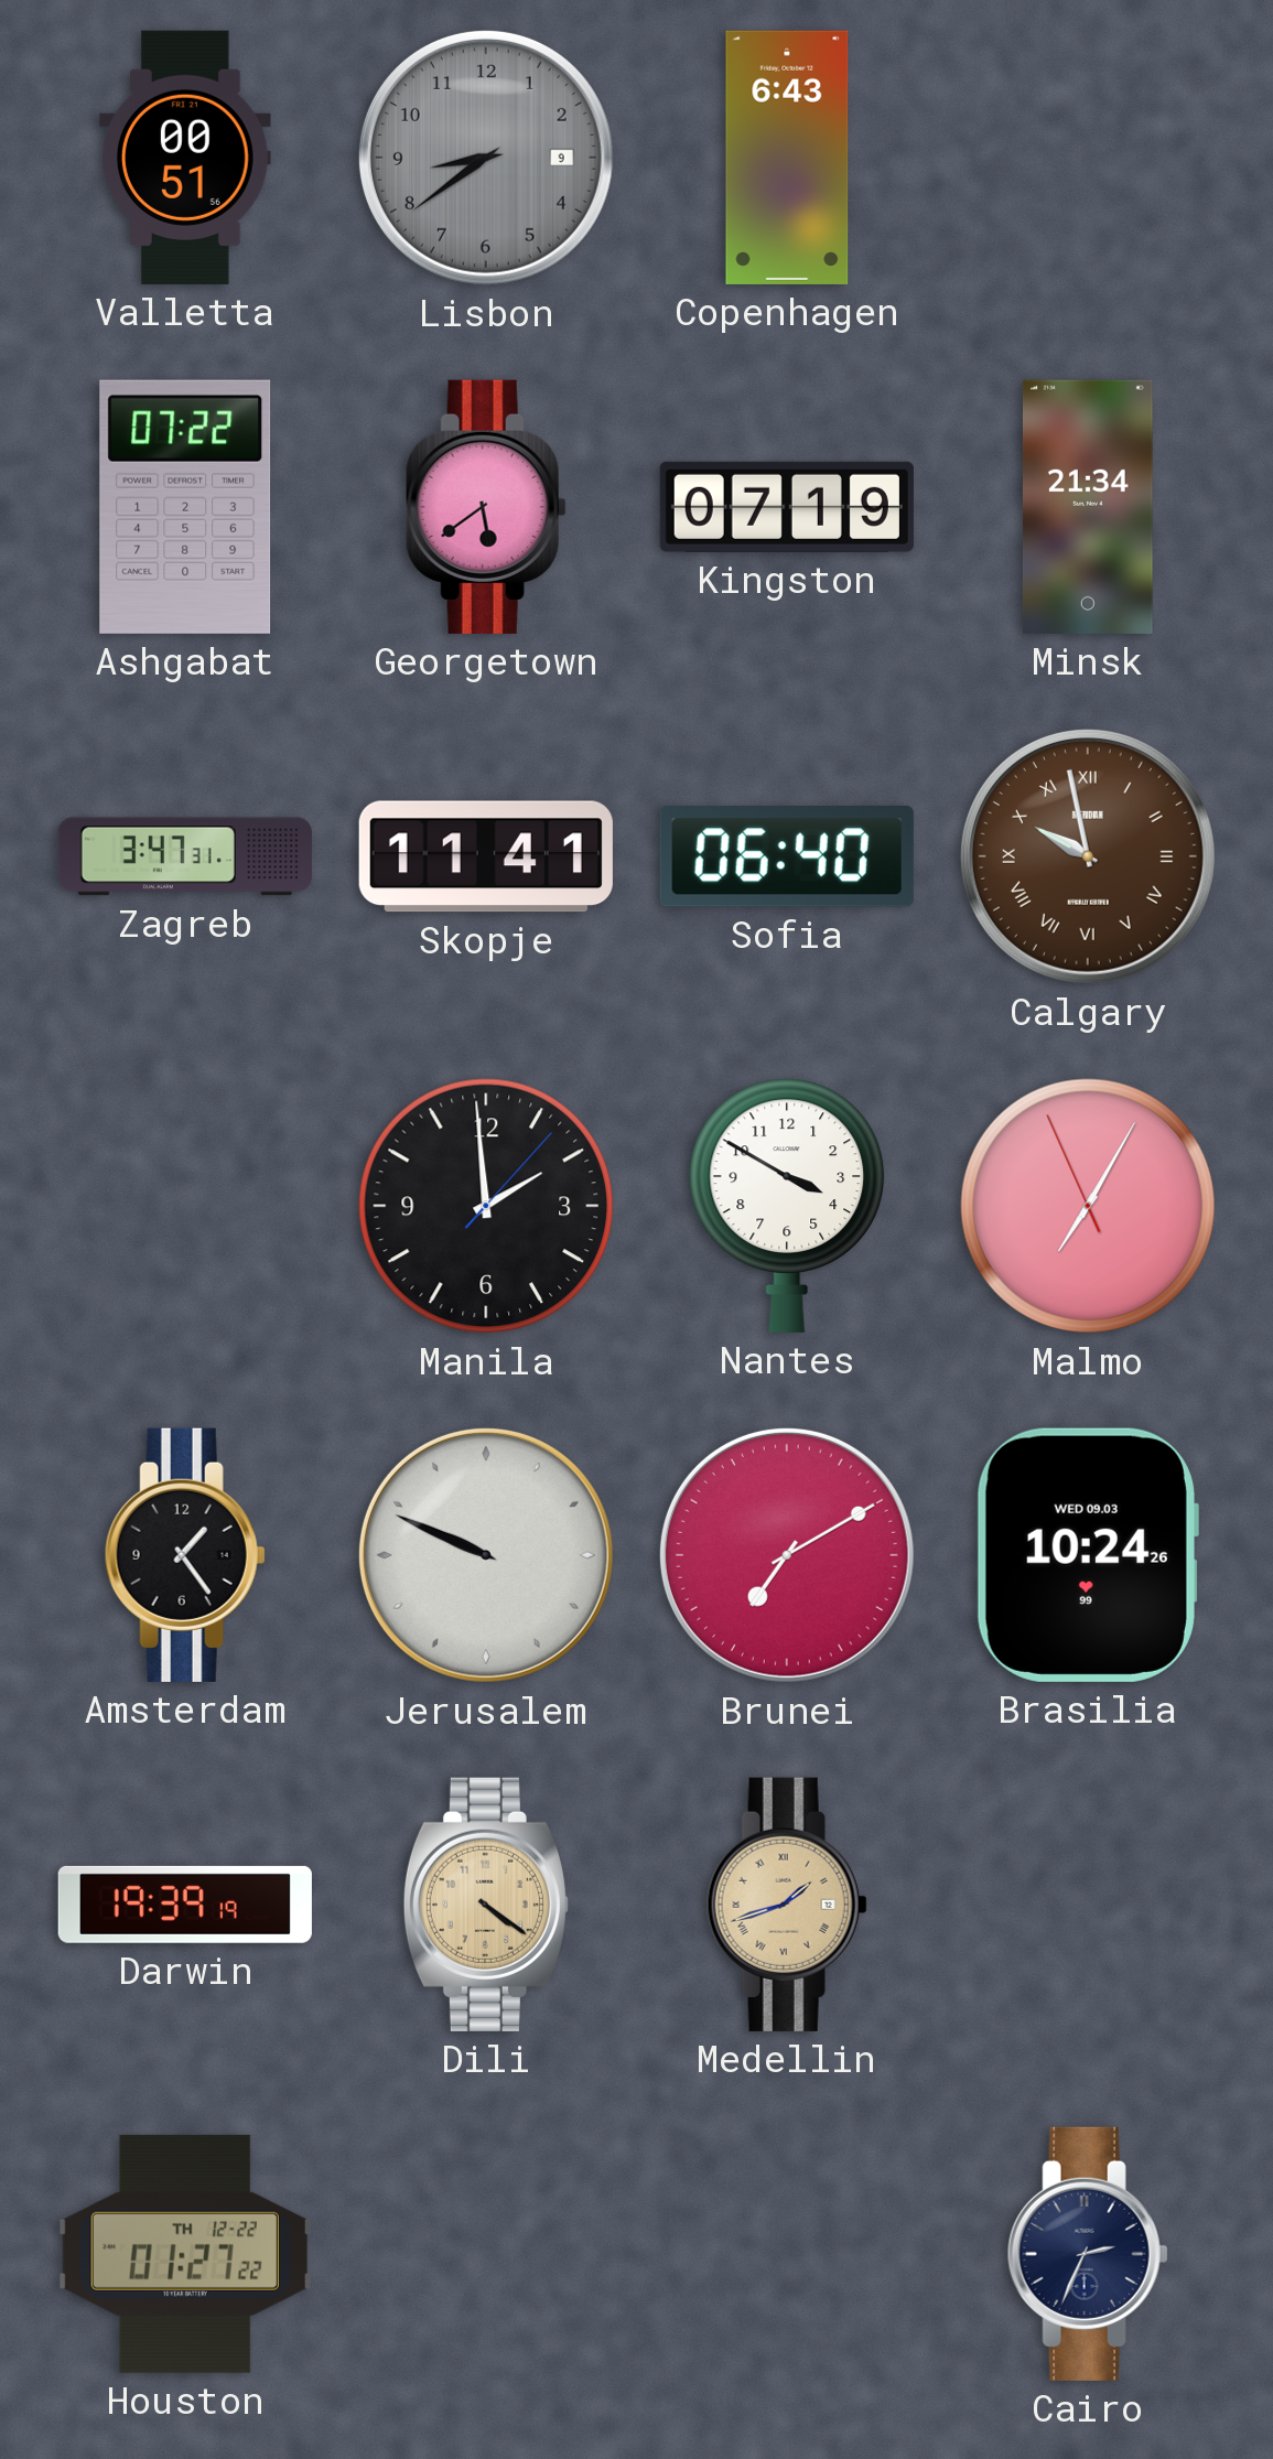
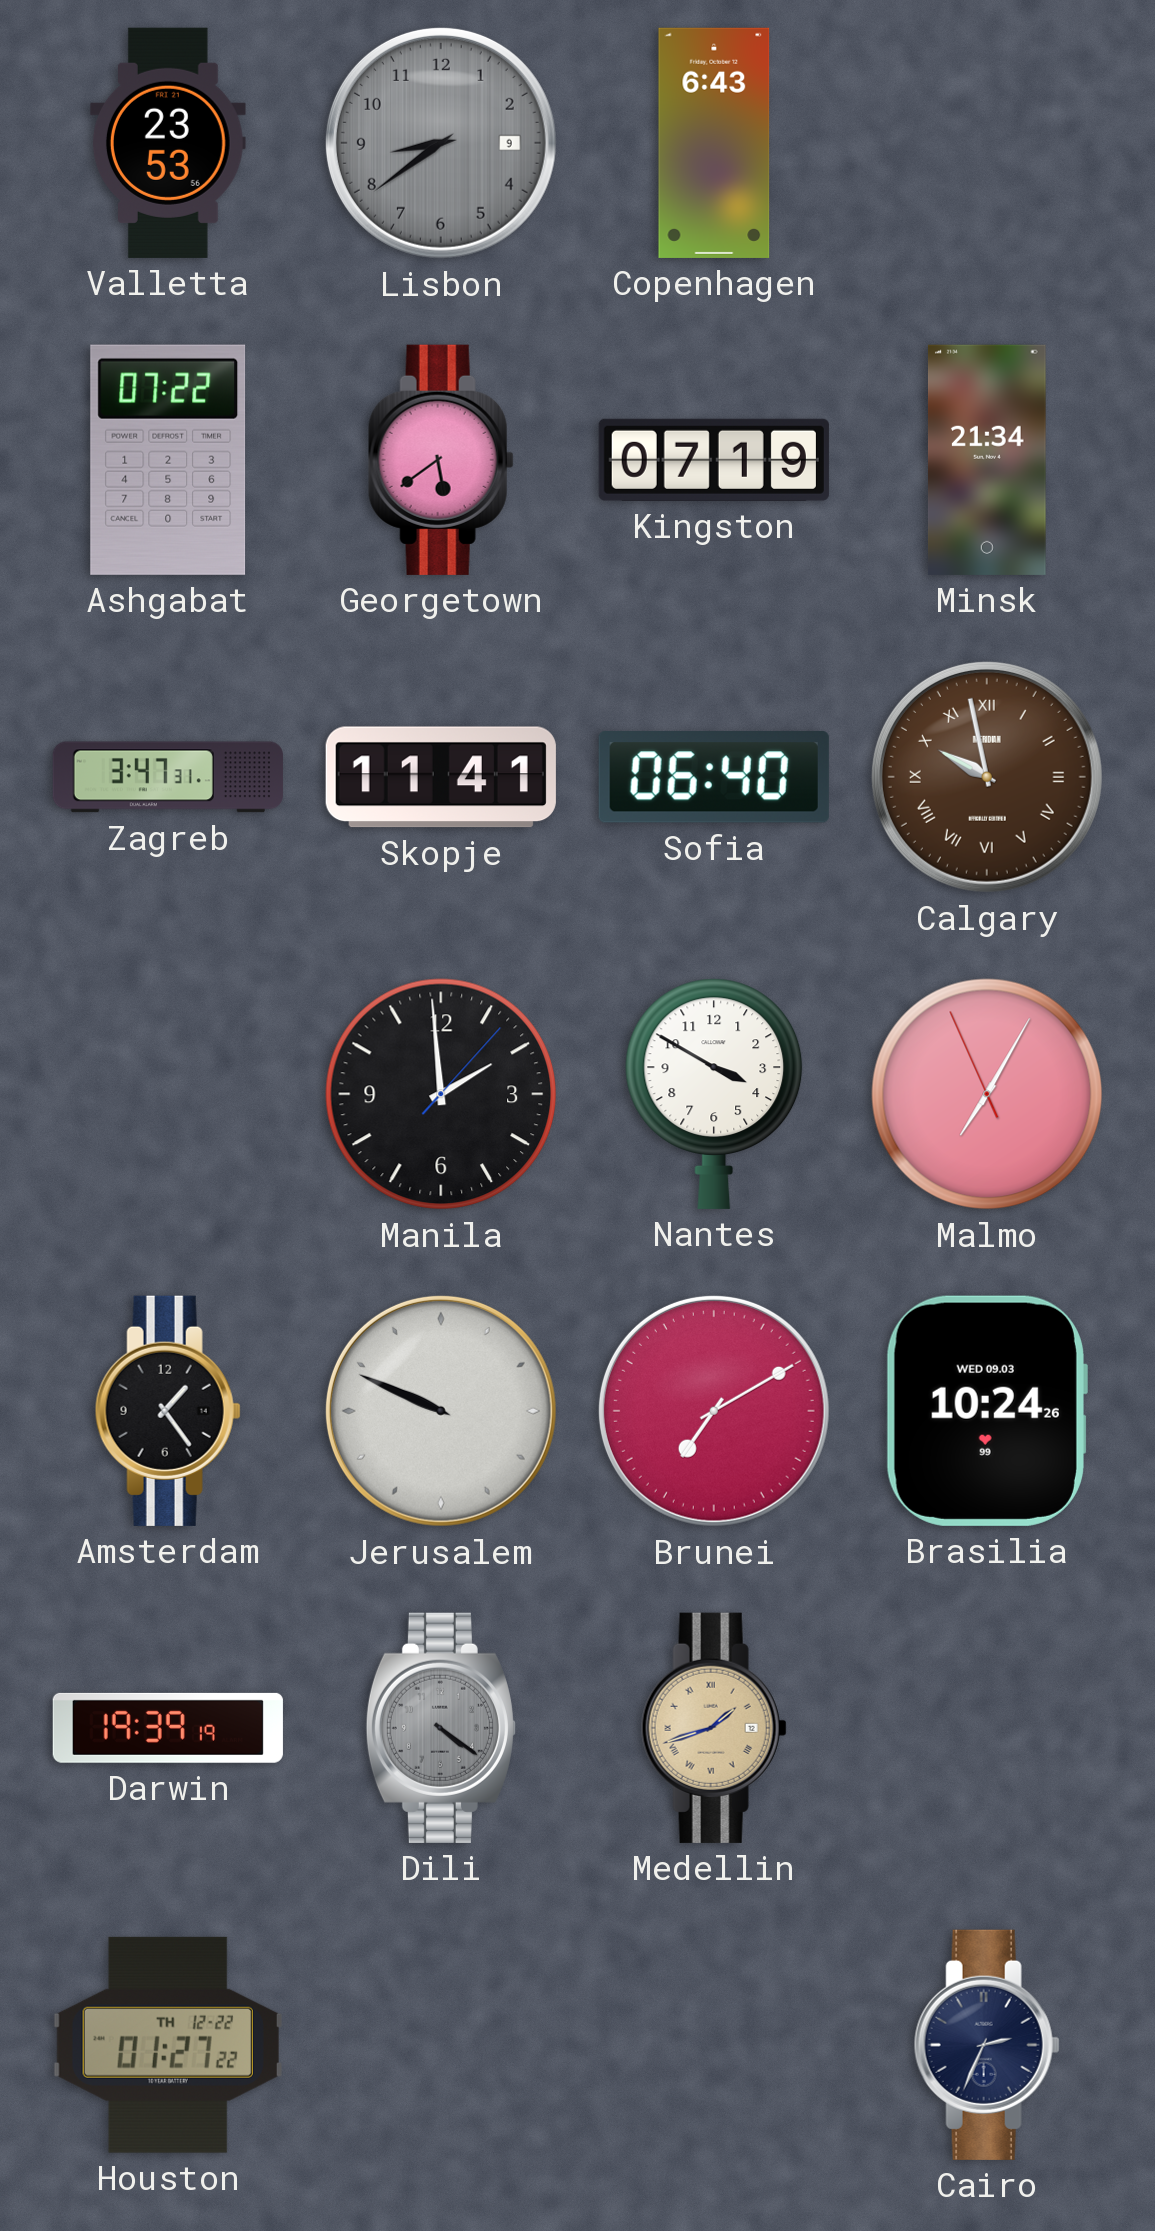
Valletta: 00:51 -> 23:53 (168, 143)
Dili dial: champagne -> grey (441, 1728)
